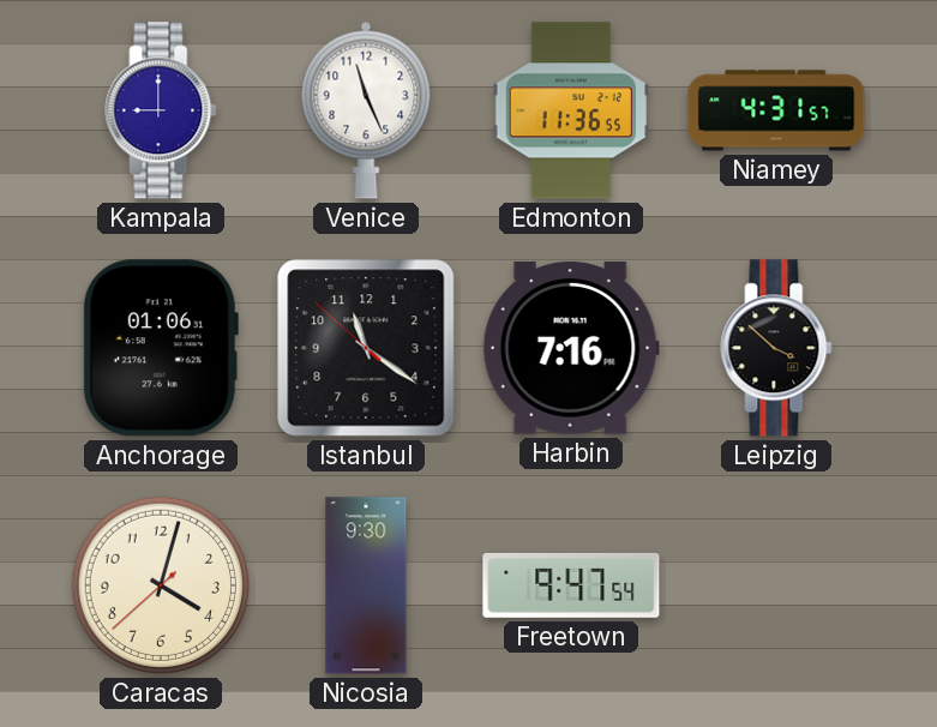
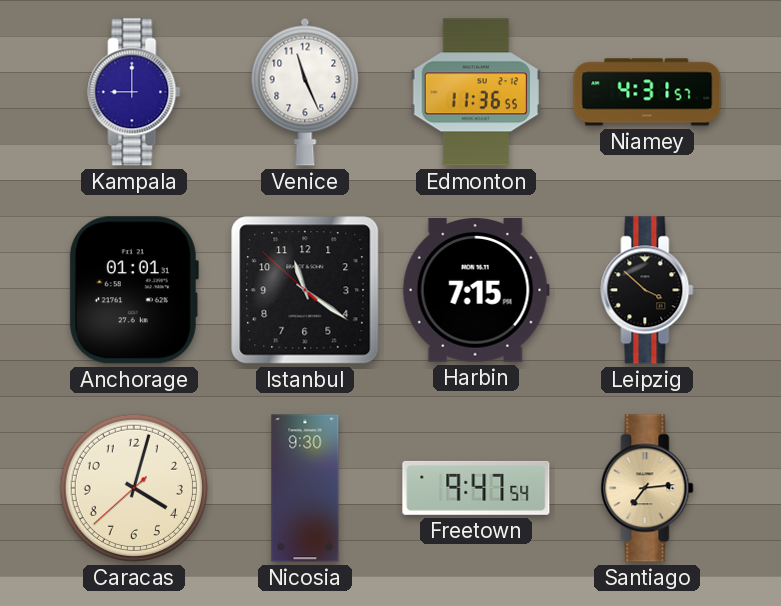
Anchorage: 01:06 -> 01:01 (134, 290)
Harbin: 7:16 -> 7:15 (476, 291)
Santiago: none -> 7:14 (647, 488)
